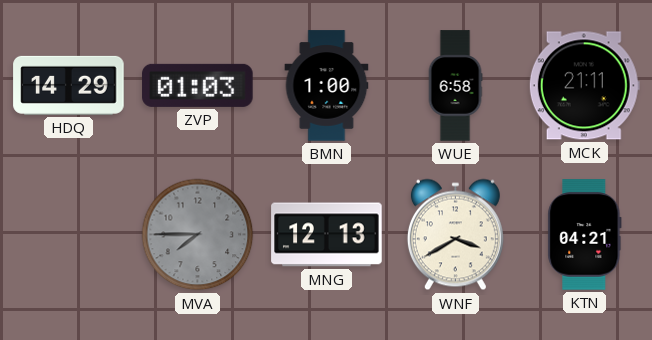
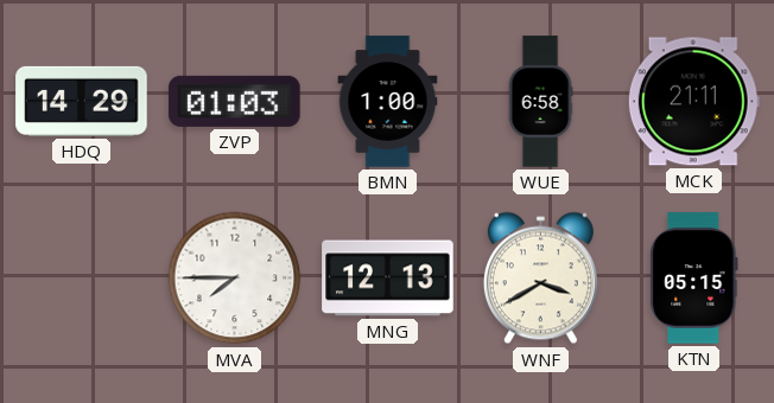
MVA dial: grey -> white (235, 279)
KTN: 04:21 -> 05:15 (694, 279)
